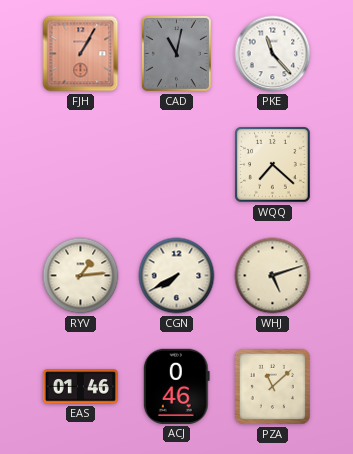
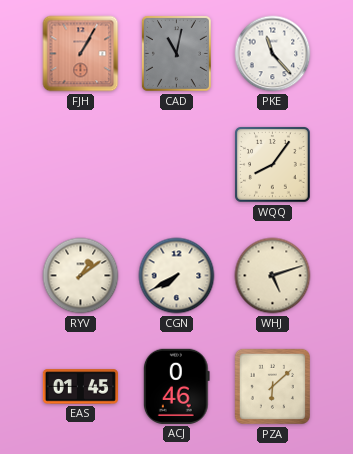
WQQ: 7:22 -> 8:06 (273, 165)
RYV: 1:14 -> 1:09 (81, 276)
EAS: 01:46 -> 01:45 (80, 387)
PZA: 11:08 -> 6:08 (272, 386)
